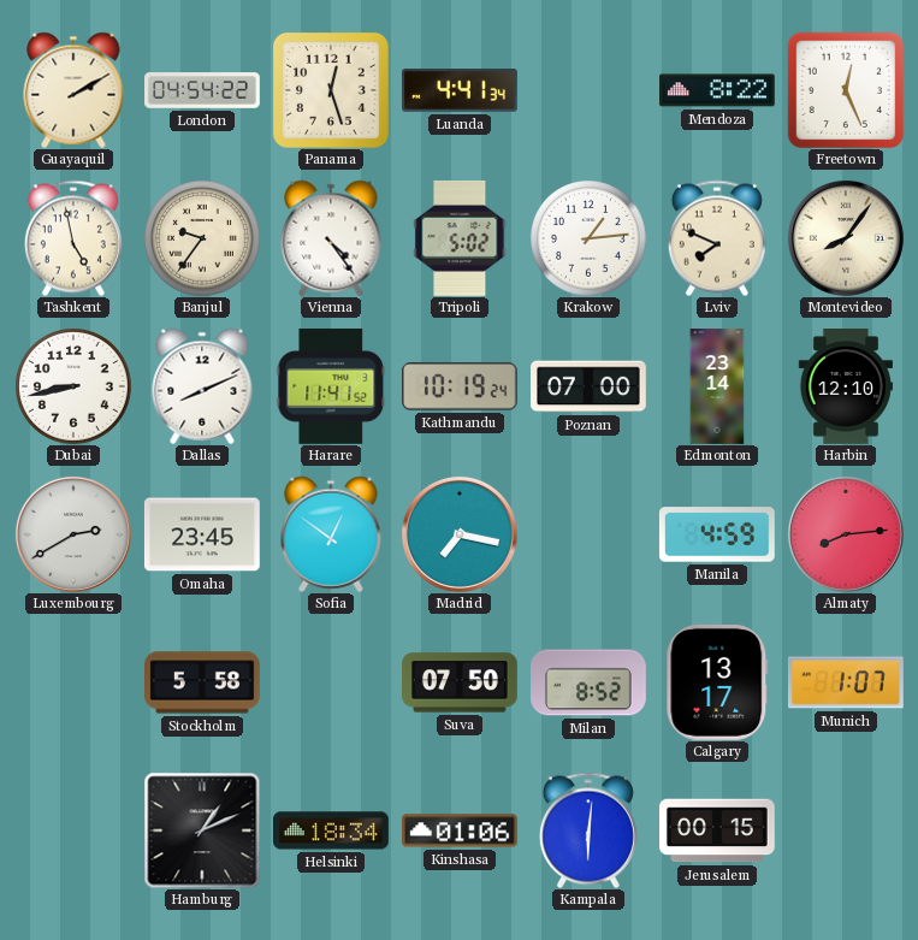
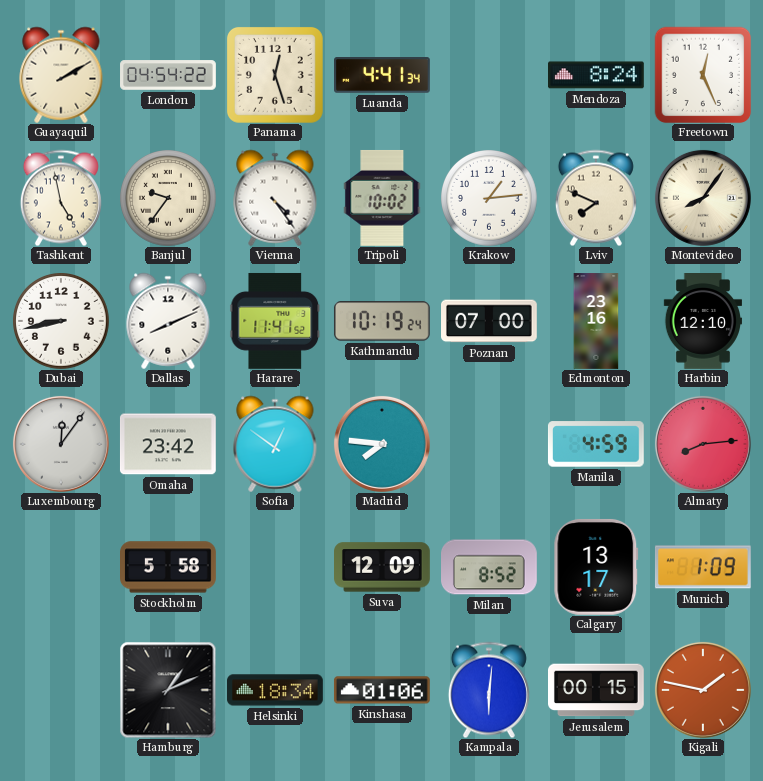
Mendoza: 8:22 -> 8:24 (597, 75)
Tripoli: 5:02 -> 10:02 (382, 198)
Edmonton: 23:14 -> 23:16 (596, 321)
Luxembourg: 2:40 -> 12:06 (61, 444)
Omaha: 23:45 -> 23:42 (168, 444)
Madrid: 7:17 -> 7:46 (382, 444)
Suva: 07:50 -> 12:09 (383, 567)
Munich: 1:07 -> 1:09 (703, 567)
Kigali: none -> 1:47 (703, 690)
